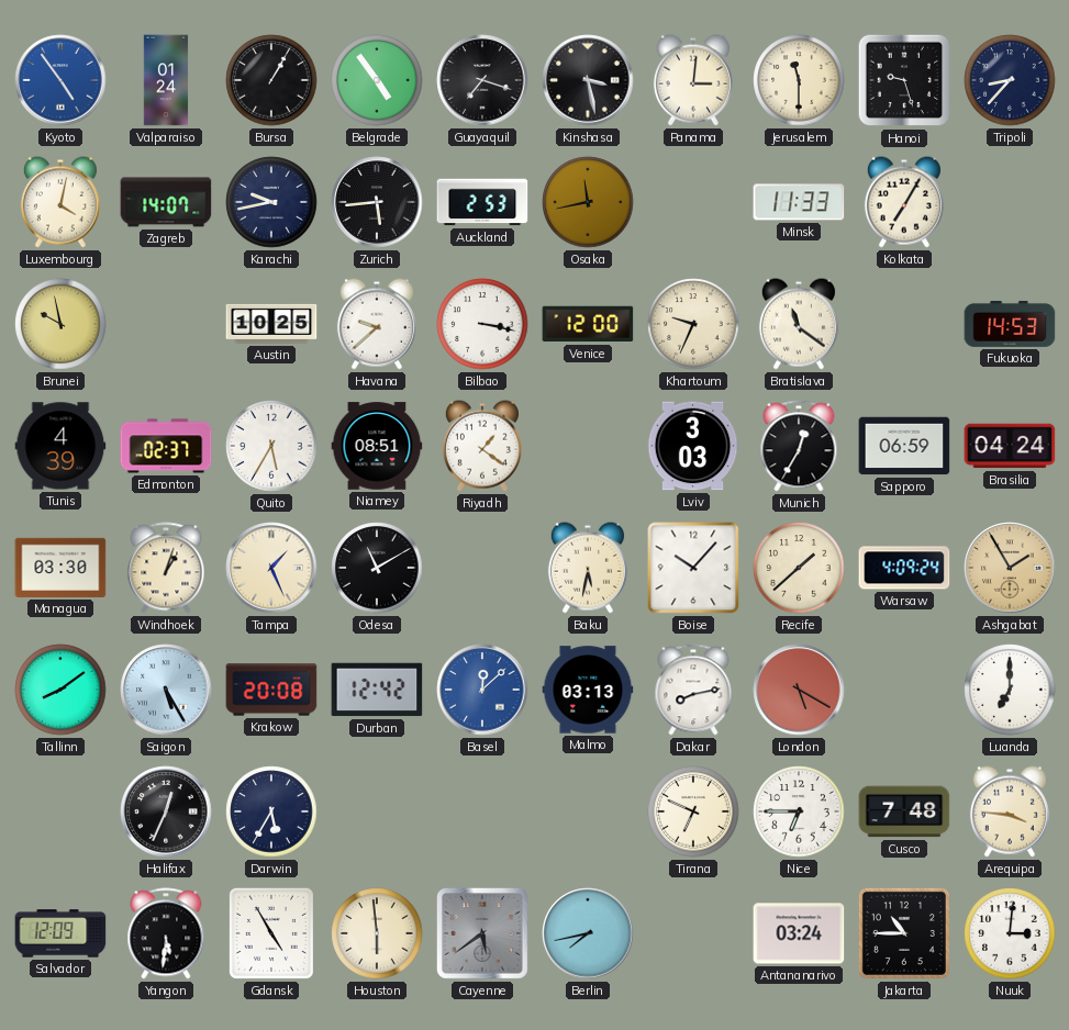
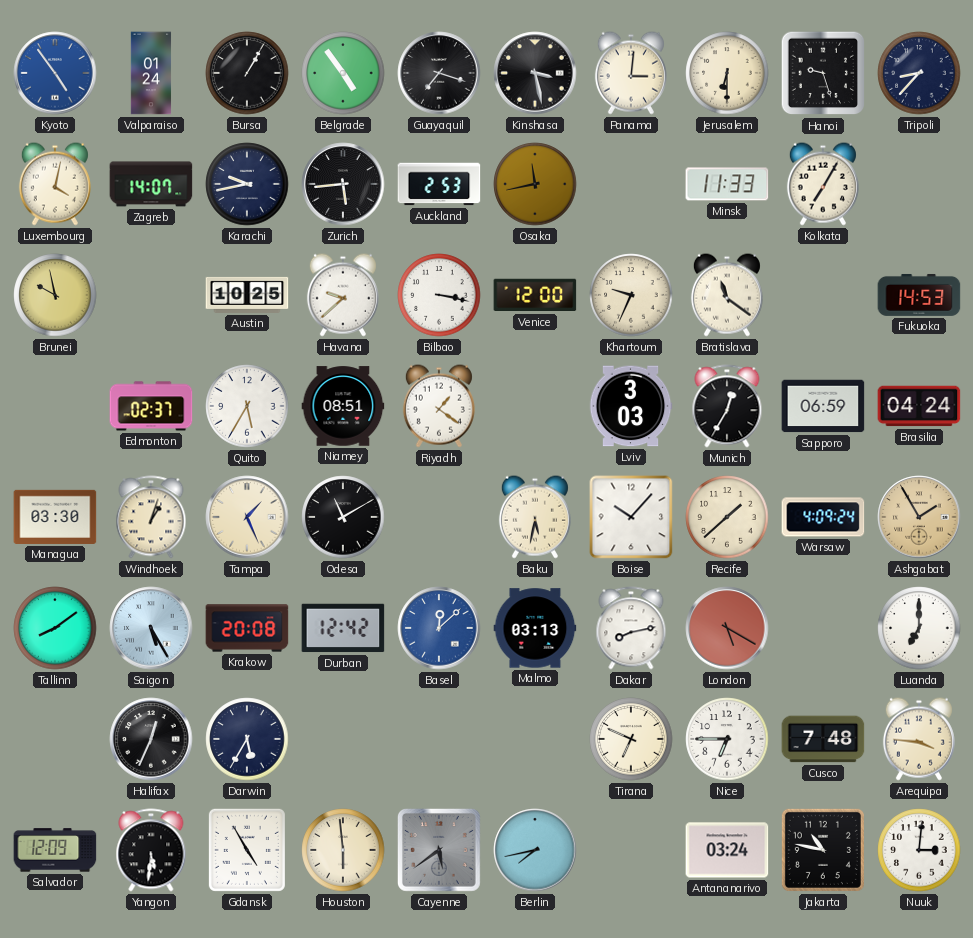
Jerusalem: 11:30 -> 6:30 (727, 73)
Tunis: 4:39 -> none (60, 446)
Jakarta: 10:45 -> 10:47 (823, 850)
